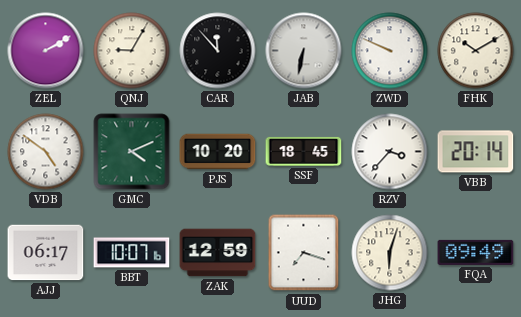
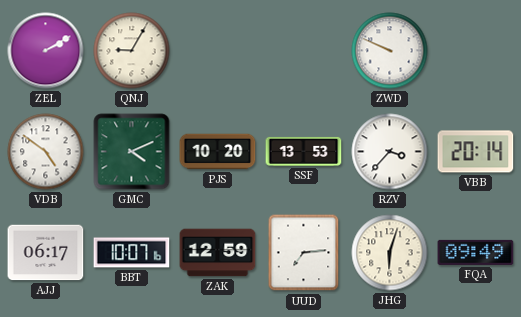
CAR: 11:53 -> none (218, 51)
JAB: 6:32 -> none (304, 51)
FHK: 10:10 -> none (476, 51)
SSF: 18:45 -> 13:53 (304, 151)
UUD: 7:18 -> 7:14 (304, 253)
